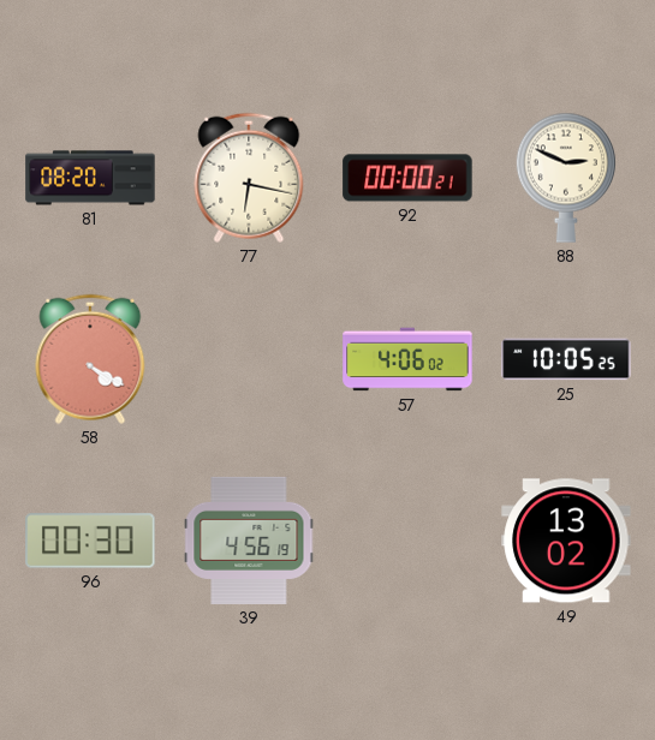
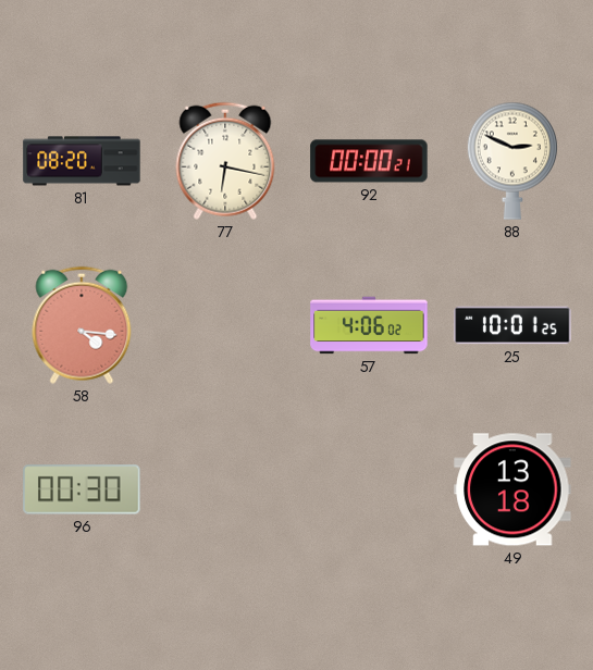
58: 4:20 -> 4:16 (82, 325)
25: 10:05 -> 10:01 (512, 325)
39: 4:56 -> none (249, 541)
49: 13:02 -> 13:18 (512, 489)
